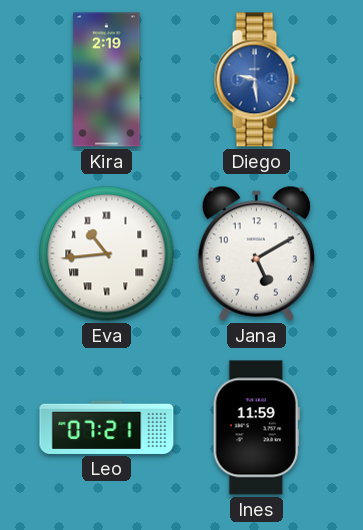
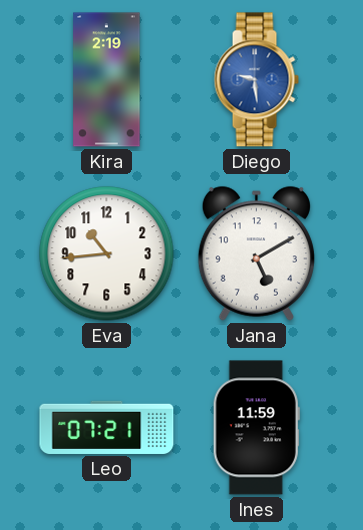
Eva numerals: Roman -> Arabic (107, 254)
